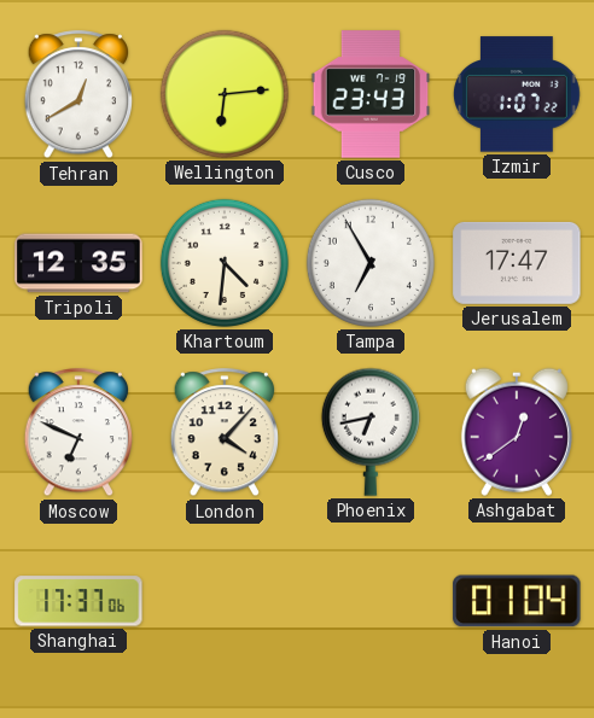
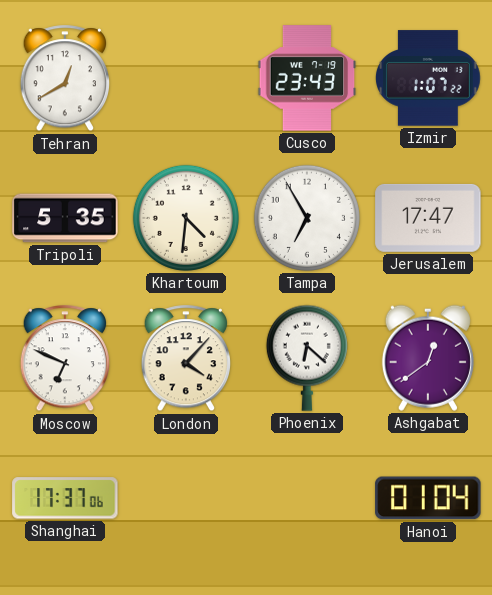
Wellington: 6:14 -> none (225, 94)
Tripoli: 12:35 -> 5:35 (65, 218)
Phoenix: 6:43 -> 6:22 (307, 358)
